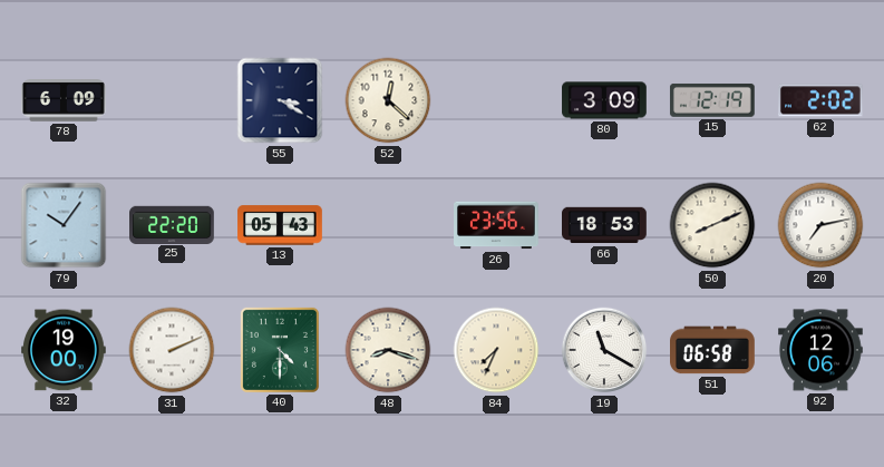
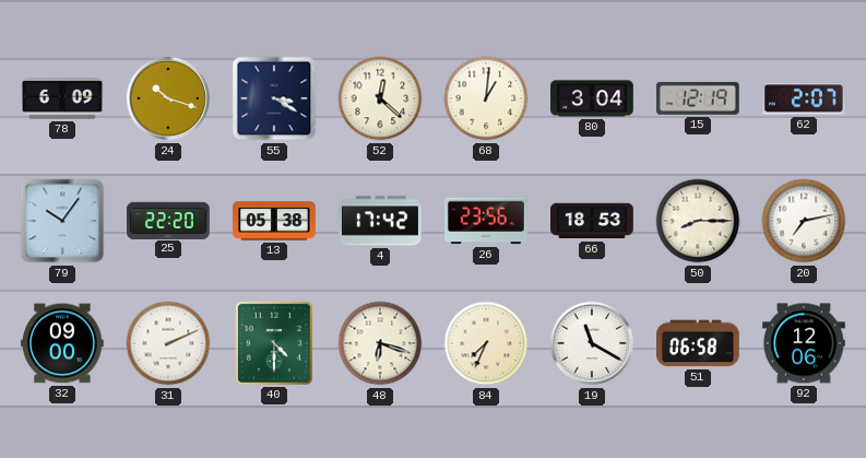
24: none -> 10:18 (168, 98)
68: none -> 1:01 (486, 98)
80: 3:09 -> 3:04 (592, 98)
62: 2:02 -> 2:07 (805, 98)
13: 05:43 -> 05:38 (274, 221)
4: none -> 17:42 (380, 221)
50: 8:11 -> 8:15 (698, 221)
32: 19:00 -> 09:00 (63, 343)
48: 8:18 -> 6:18 (380, 343)
